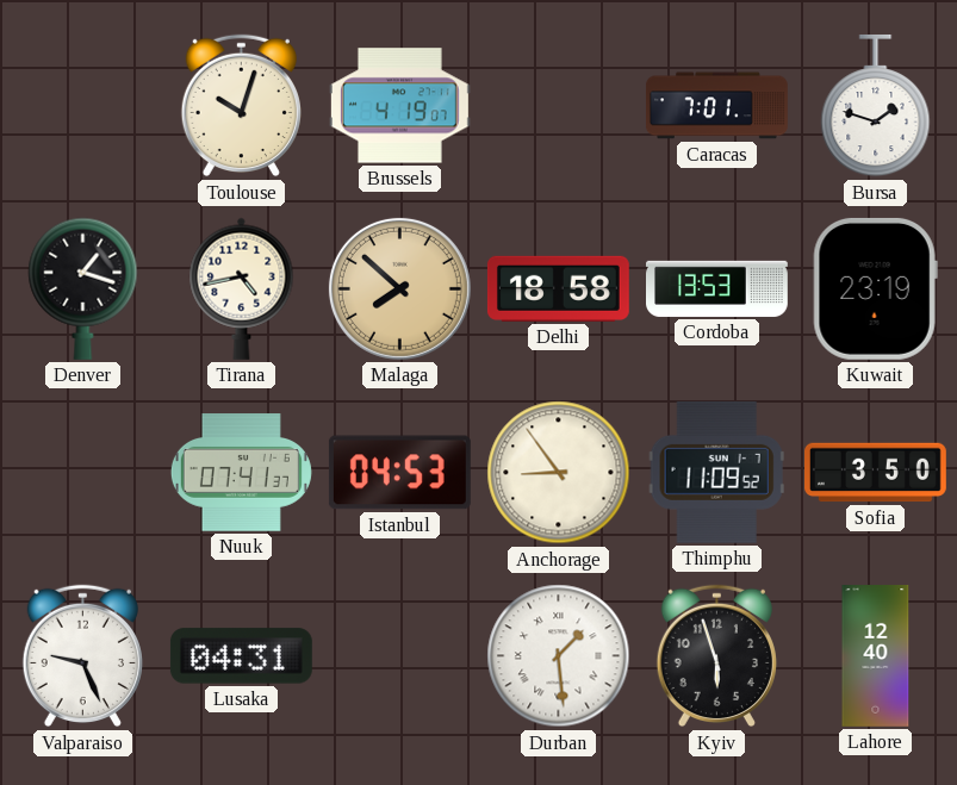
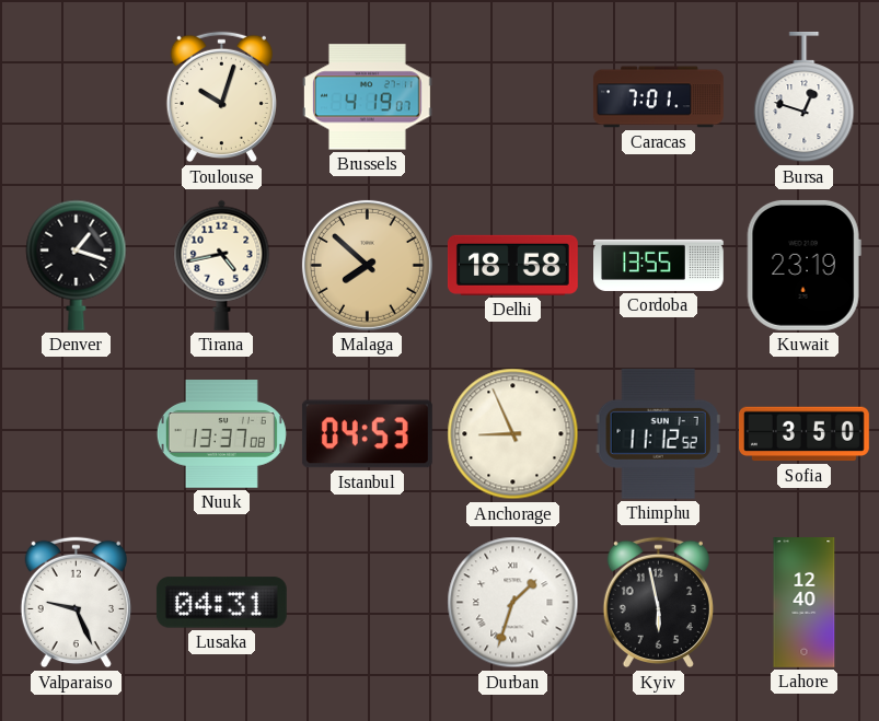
Bursa: 1:48 -> 12:48 (805, 97)
Cordoba: 13:53 -> 13:55 (659, 265)
Nuuk: 07:41 -> 13:37 (221, 434)
Anchorage: 8:54 -> 8:56 (513, 434)
Thimphu: 11:09 -> 11:12 (658, 433)
Durban: 1:29 -> 1:33 (513, 603)
Kyiv: 5:57 -> 5:58 (658, 603)
